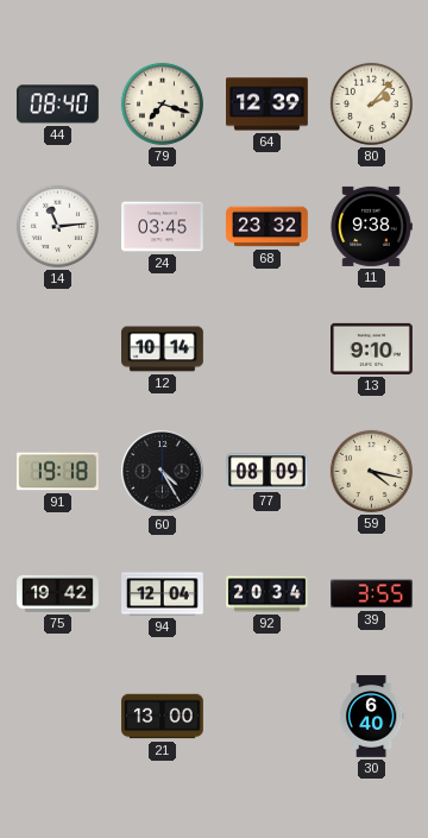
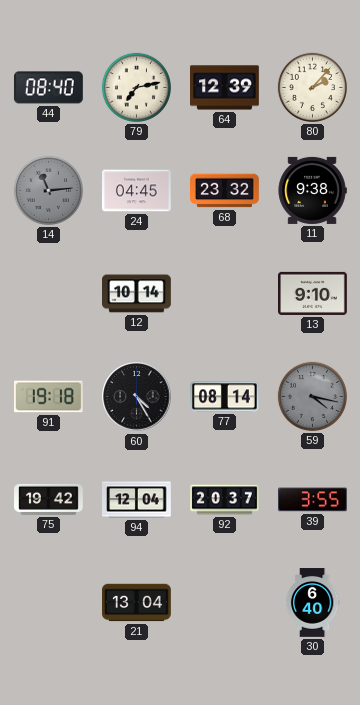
79: 7:18 -> 7:13 (136, 87)
14 dial: white -> grey (48, 190)
24: 03:45 -> 04:45 (137, 191)
77: 08:09 -> 08:14 (225, 397)
59 dial: cream -> grey (312, 396)
92: 20:34 -> 20:37 (225, 500)
21: 13:00 -> 13:04 (137, 603)
